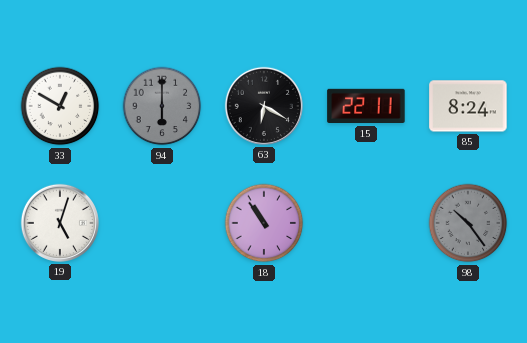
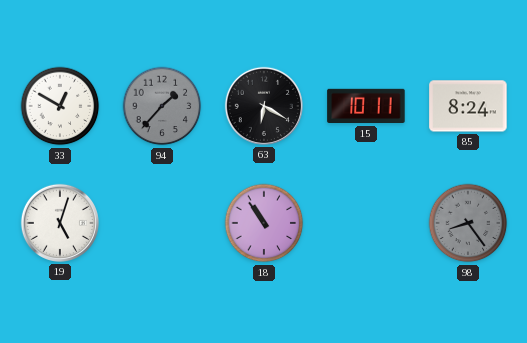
94: 6:00 -> 1:37 (162, 106)
15: 22:11 -> 10:11 (366, 106)
98: 10:24 -> 8:24 (468, 223)
